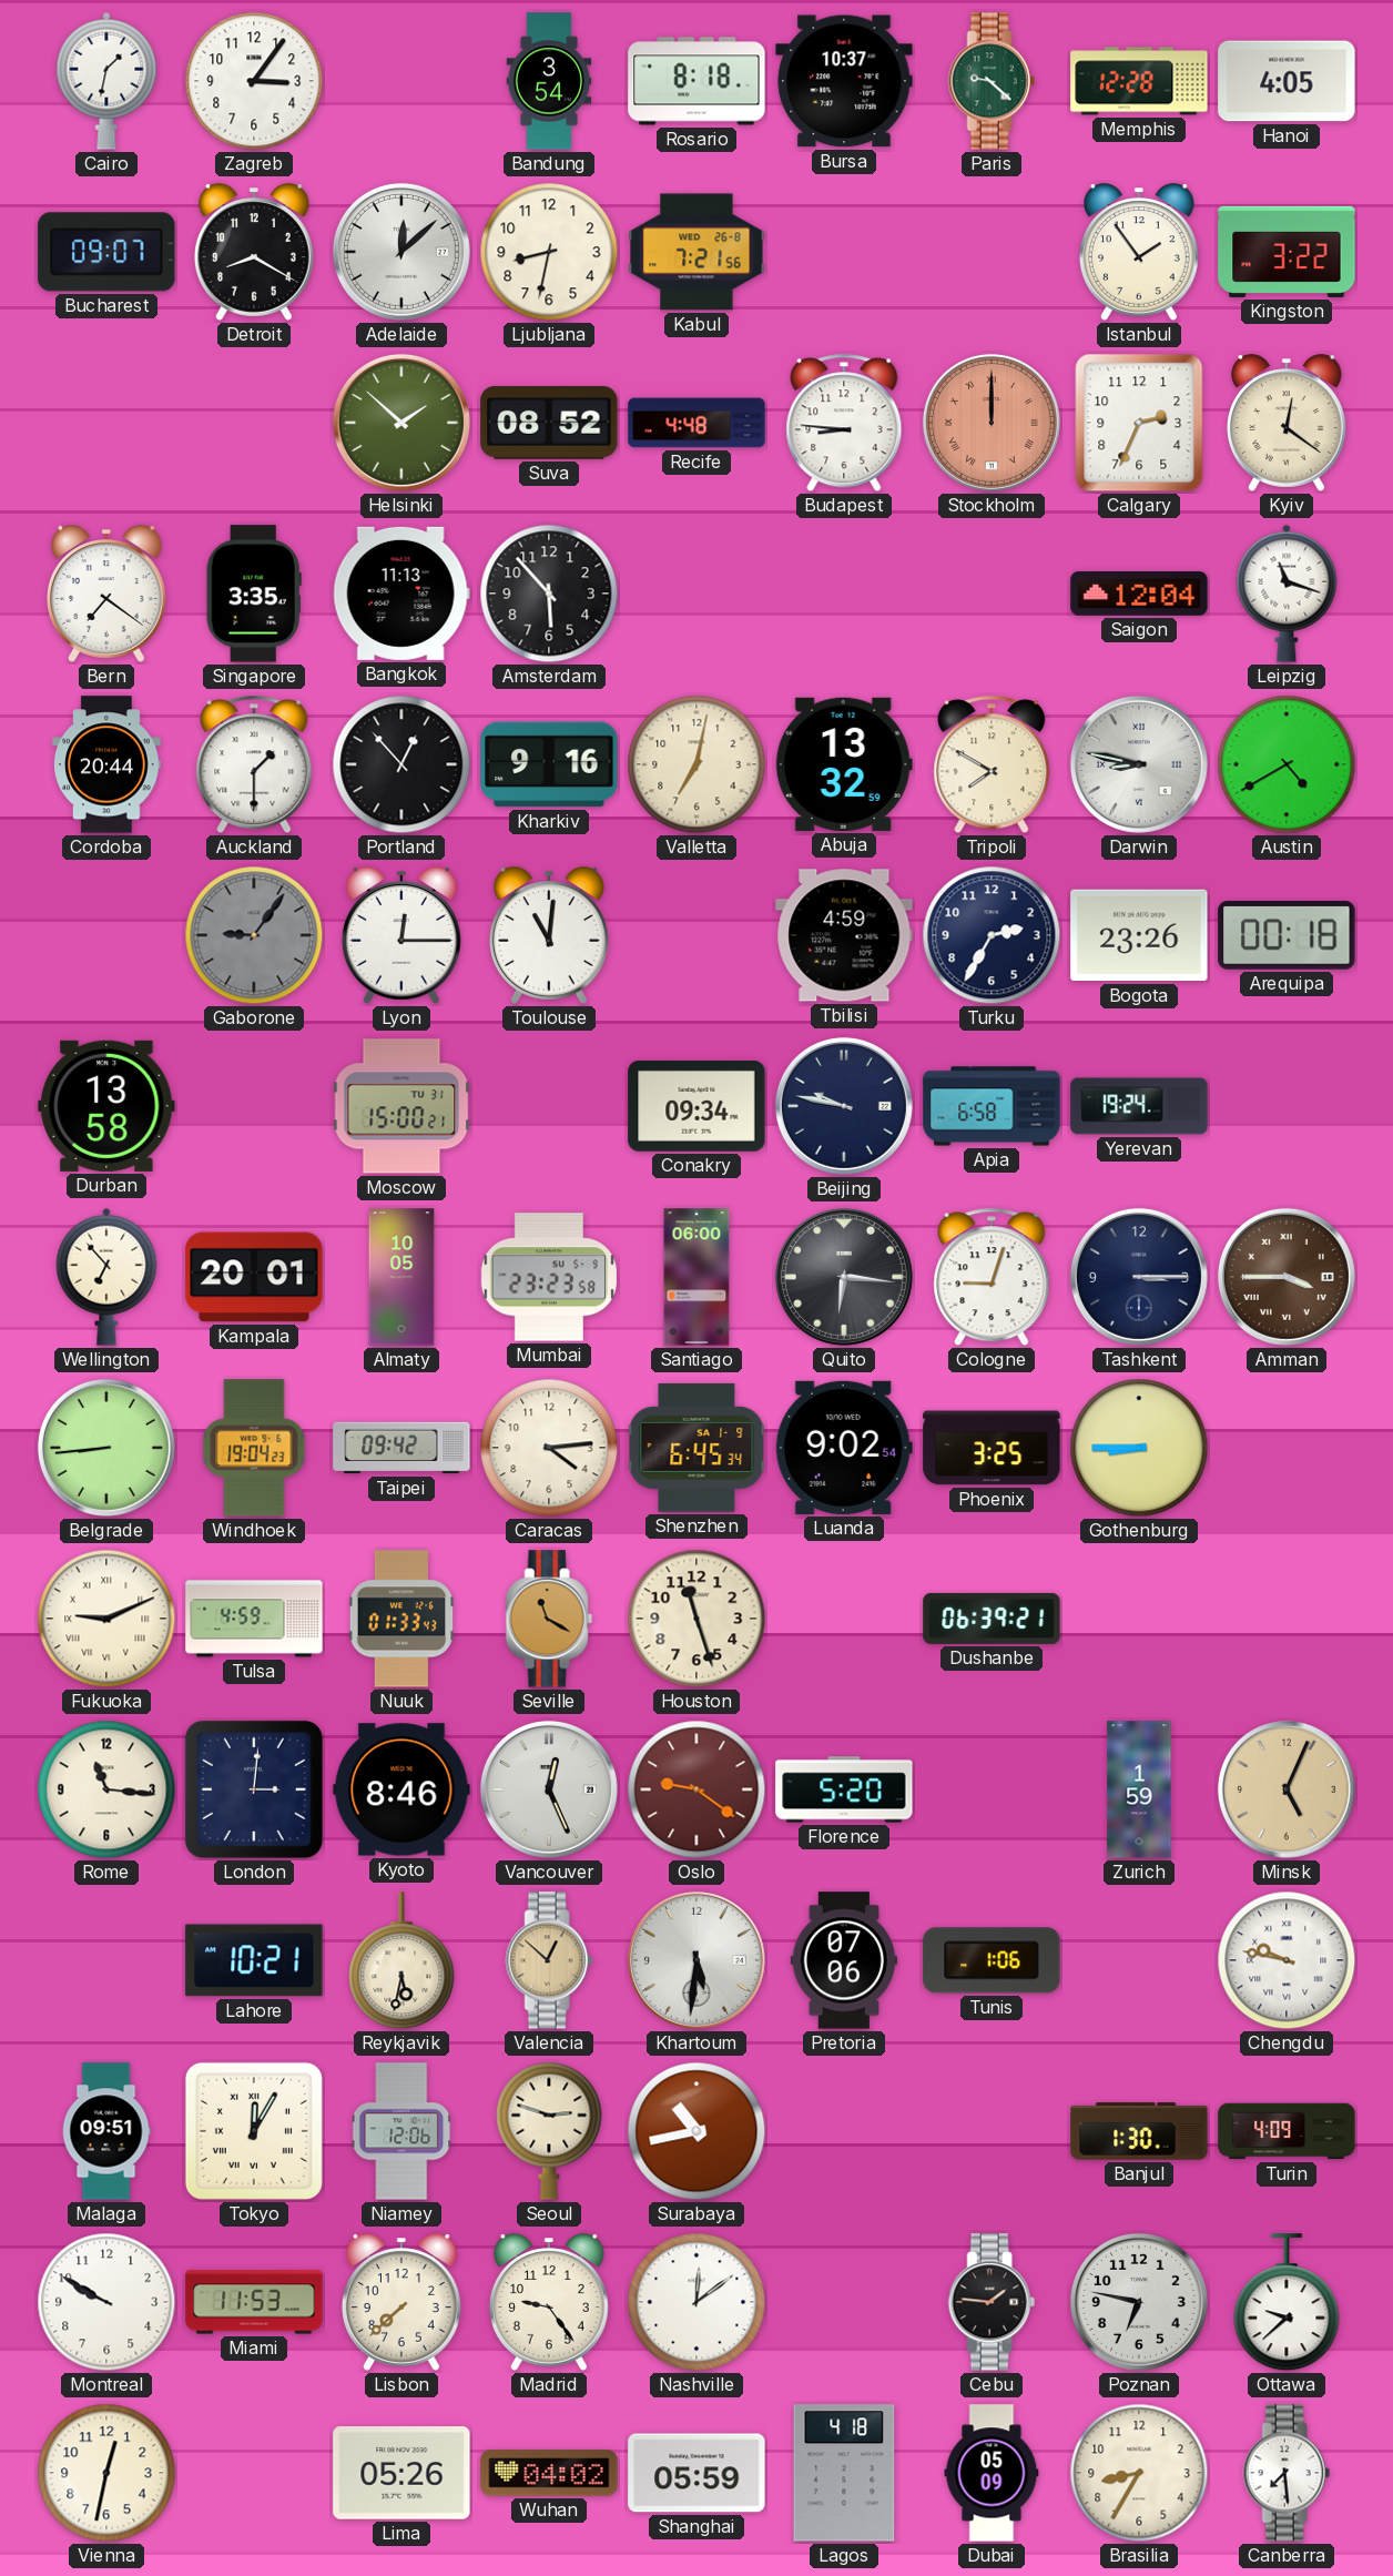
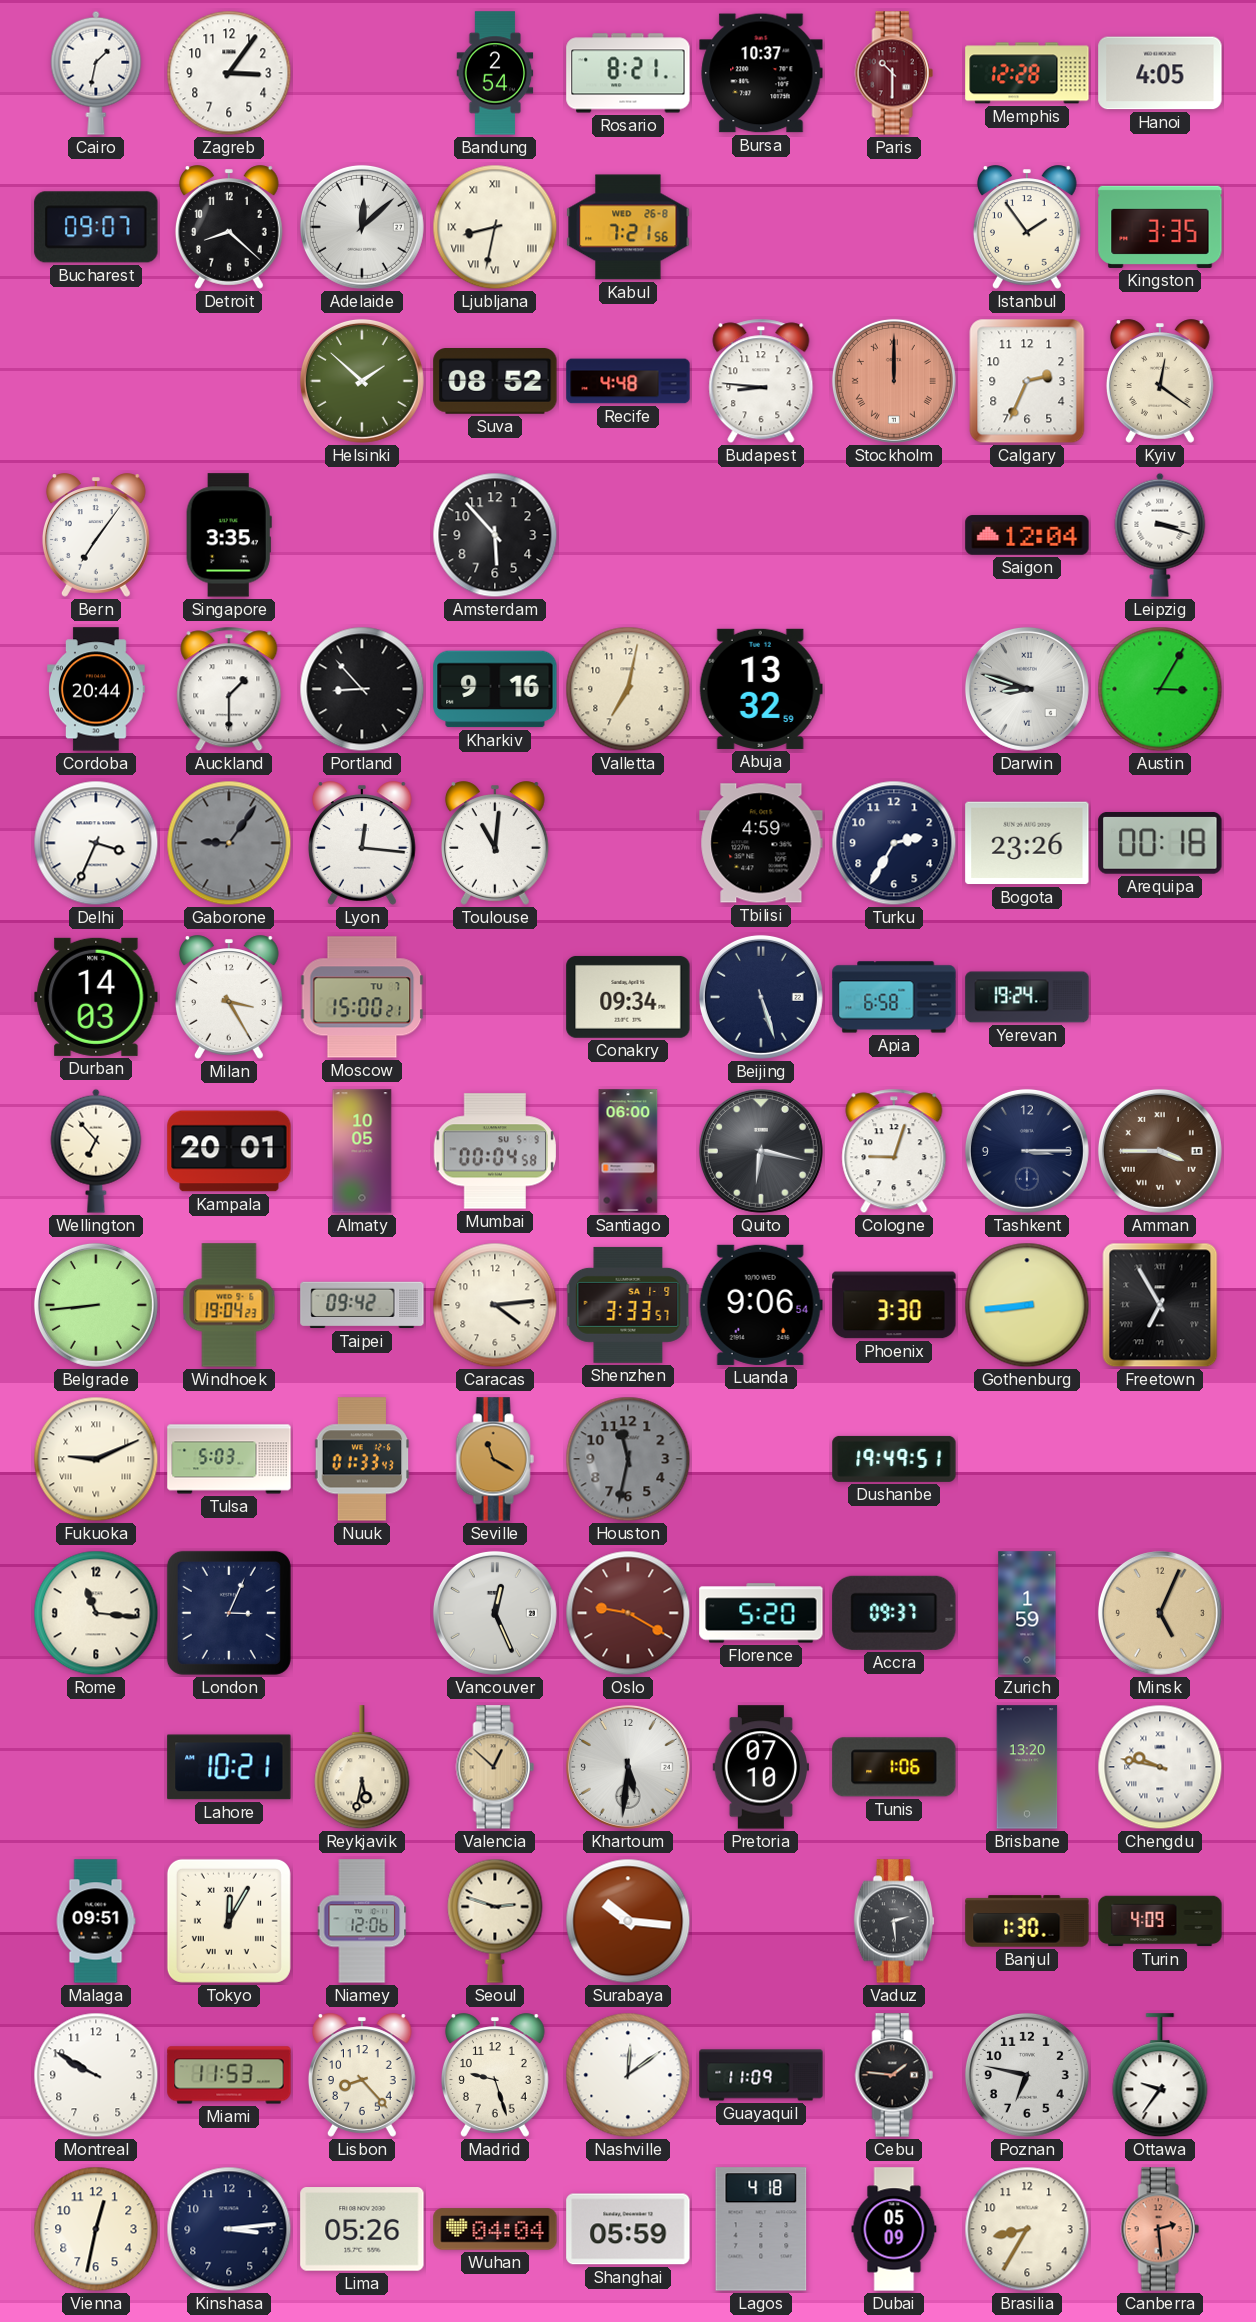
Bandung: 3:54 -> 2:54 (495, 73)
Rosario: 8:18 -> 8:21 (628, 73)
Paris: 9:22 -> 10:30 (894, 73)
Paris dial: green -> burgundy (894, 73)
Detroit: 8:20 -> 8:22 (229, 227)
Ljubljana numerals: Arabic -> Roman (495, 227)
Kingston: 3:22 -> 3:35 (1160, 227)
Bern: 7:21 -> 7:06 (96, 535)
Bangkok: 11:13 -> none (401, 594)
Leipzig: 11:18 -> 3:18 (1160, 535)
Portland: 12:53 -> 8:53 (362, 689)
Tripoli: 7:50 -> none (992, 764)
Darwin: 8:47 -> 8:48 (1027, 689)
Austin: 4:40 -> 3:05 (1160, 689)
Delhi: none -> 3:34 (96, 843)
Lyon: 12:15 -> 12:16 (362, 843)
Durban: 13:58 -> 14:03 (96, 997)
Milan: none -> 3:25 (229, 997)
Moscow date: TU 31 -> TU 7 (362, 997)
Beijing: 9:47 -> 5:27 (761, 997)
Mumbai: 23:23 -> 00:04 (495, 1151)
Quito: 6:16 -> 6:17 (761, 1151)
Shenzhen: 6:45 -> 3:33 (628, 1305)
Luanda: 9:02 -> 9:06 (761, 1305)
Phoenix: 3:25 -> 3:30 (894, 1305)
Gothenburg: 8:45 -> 8:44 (1027, 1305)
Freetown: none -> 6:55 (1160, 1305)
Tulsa: 4:59 -> 5:03 (229, 1459)
Houston: 11:27 -> 11:32 (628, 1459)
Houston dial: cream -> grey (628, 1459)
Dushanbe: 06:39 -> 19:49 (894, 1459)
London: 3:01 -> 3:04 (229, 1613)
Kyoto: 8:46 -> none (401, 1789)
Oslo: 9:21 -> 9:20 (628, 1613)
Accra: none -> 09:37 (894, 1613)
Pretoria: 07:06 -> 07:10 (760, 1767)
Brisbane: none -> 13:20 (1027, 1767)
Surabaya: 10:43 -> 10:16 (628, 1921)
Vaduz: none -> 2:29 (894, 1921)
Lisbon: 7:38 -> 8:23 (362, 2075)
Madrid: 9:24 -> 9:27 (495, 2075)
Guayaquil: none -> 11:09 (761, 2075)
Ottawa: 9:38 -> 9:36 (1160, 2076)
Kinshasa: none -> 3:14 (229, 2229)
Wuhan: 04:02 -> 04:04 (495, 2229)
Canberra: 7:29 -> 2:29 (1160, 2229)
Canberra dial: white -> salmon (1160, 2229)
